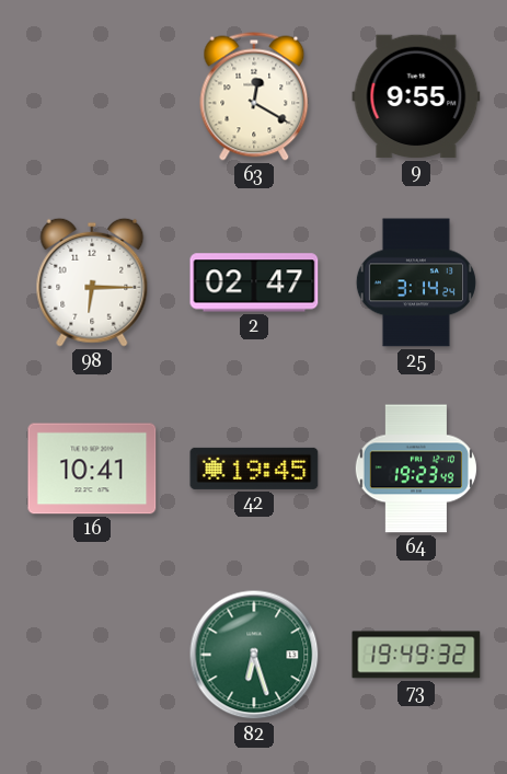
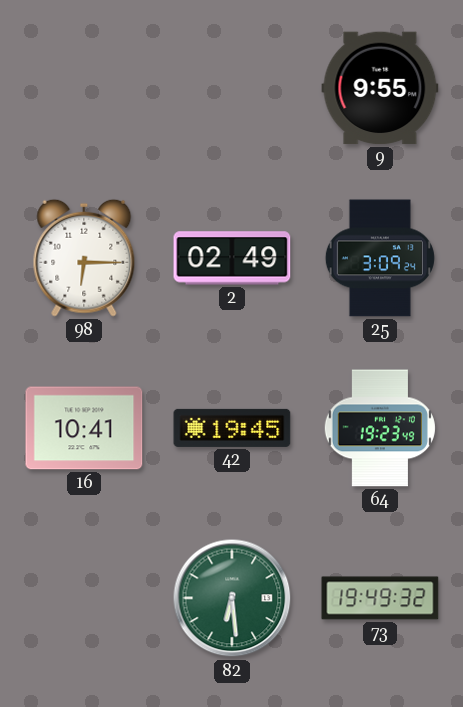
63: 12:20 -> none (254, 96)
2: 02:47 -> 02:49 (232, 258)
25: 3:14 -> 3:09 (380, 258)
82: 6:27 -> 6:29 (232, 598)
